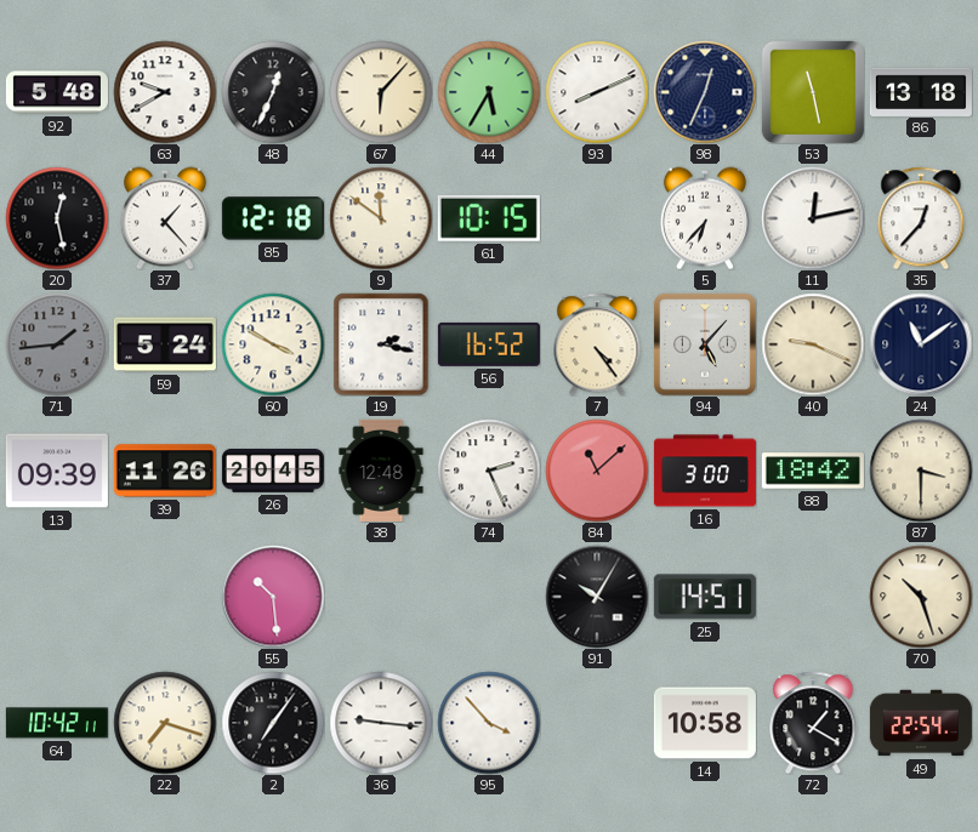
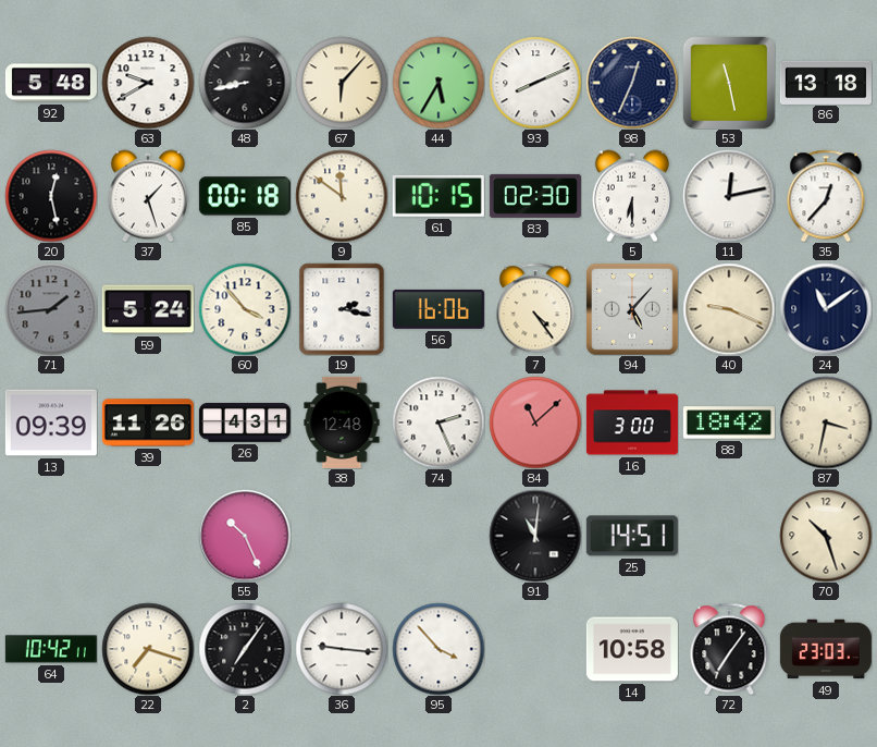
48: 12:34 -> 8:43 (245, 83)
37: 1:23 -> 1:27 (148, 196)
85: 12:18 -> 00:18 (245, 196)
83: none -> 02:30 (535, 196)
5: 6:37 -> 6:30 (632, 196)
60: 3:50 -> 3:53 (245, 309)
56: 16:52 -> 16:06 (439, 309)
26: 20:45 -> 4:31 (245, 423)
87: 3:30 -> 3:32 (826, 423)
55: 10:29 -> 10:26 (245, 536)
91: 10:05 -> 11:01 (535, 536)
72: 1:20 -> 7:06 (729, 649)
49: 22:54 -> 23:03 (826, 649)
